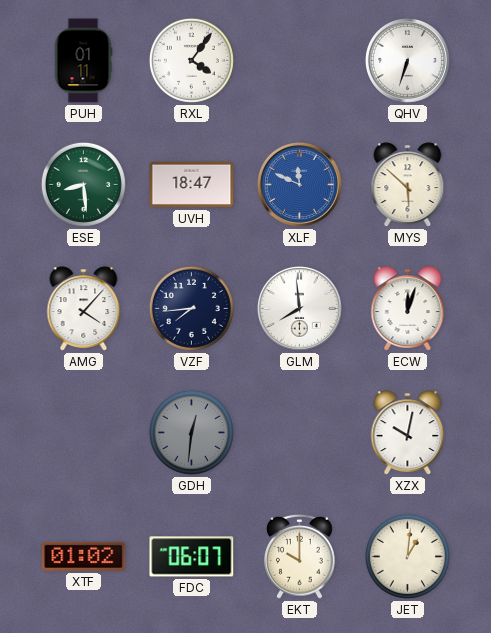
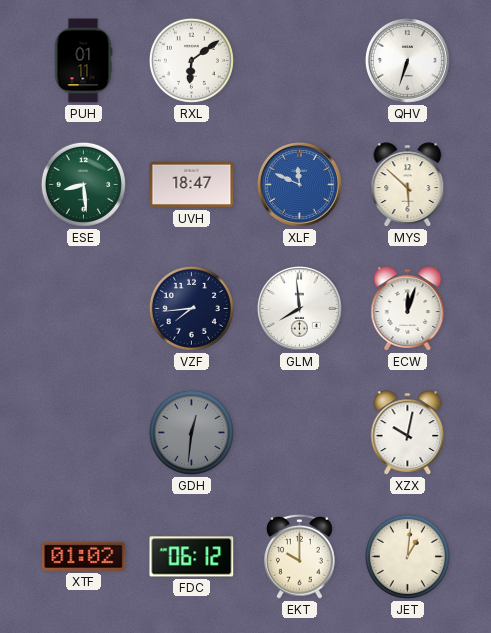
RXL: 4:06 -> 6:09 (191, 60)
AMG: 4:07 -> none (84, 309)
FDC: 06:07 -> 06:12 (192, 557)
